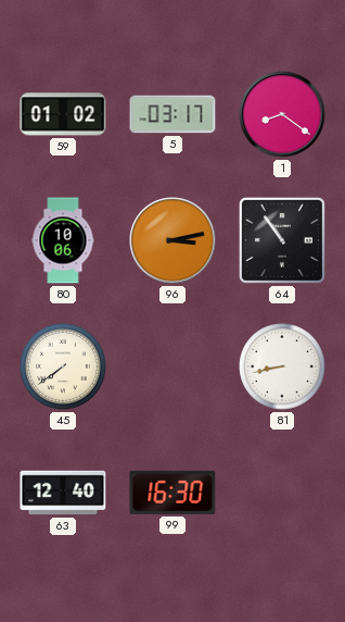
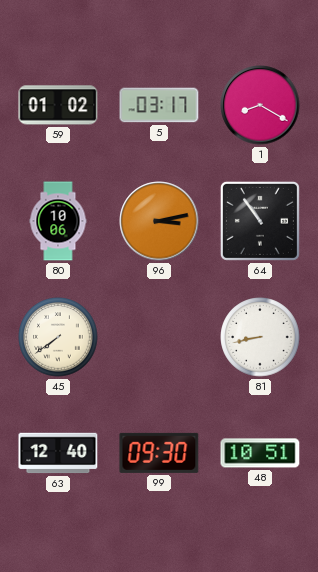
1: 8:21 -> 8:20 (260, 105)
99: 16:30 -> 09:30 (159, 453)
48: none -> 10:51 (260, 453)
